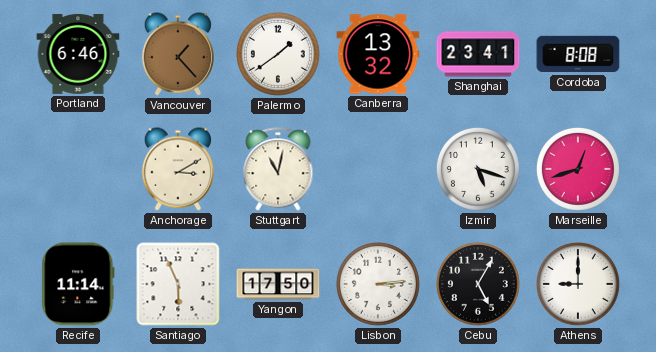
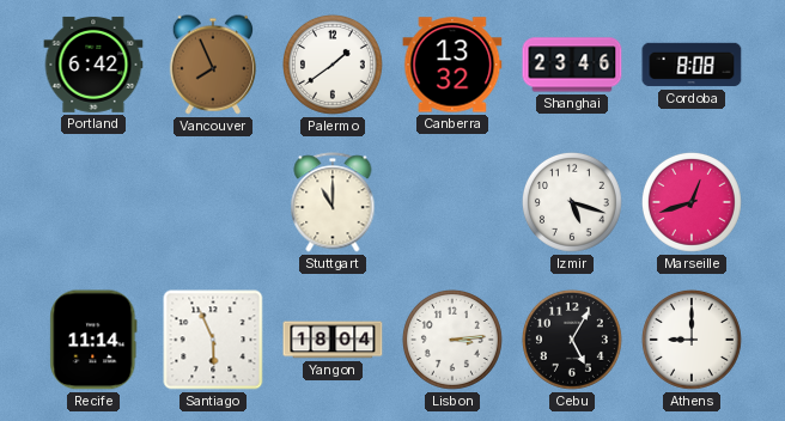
Portland: 6:46 -> 6:42 (93, 65)
Vancouver: 1:23 -> 7:56 (212, 65)
Shanghai: 23:41 -> 23:46 (572, 65)
Anchorage: 3:10 -> none (177, 169)
Stuttgart: 11:02 -> 11:00 (333, 202)
Yangon: 17:50 -> 18:04 (333, 340)
